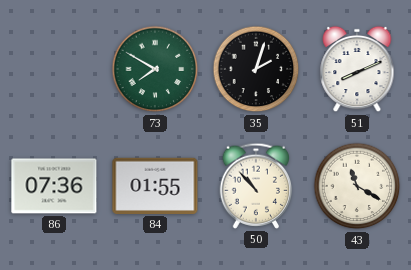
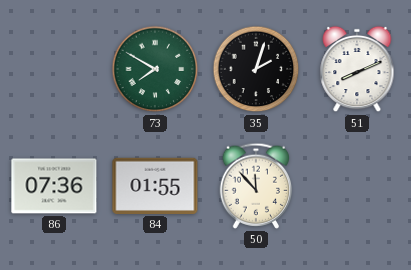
50: 10:53 -> 11:53 (256, 186)
43: 11:20 -> none (357, 186)
